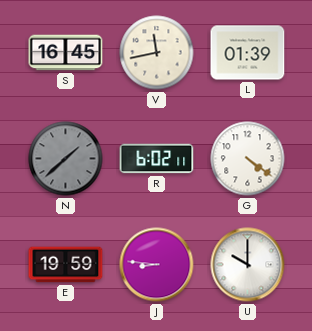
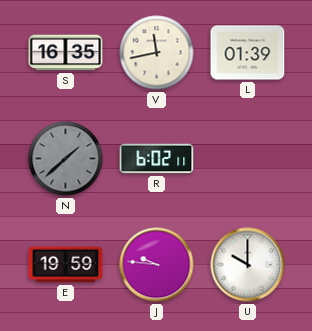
S: 16:45 -> 16:35 (66, 53)
G: 4:21 -> none (248, 159)
J: 8:46 -> 9:46 (157, 265)
